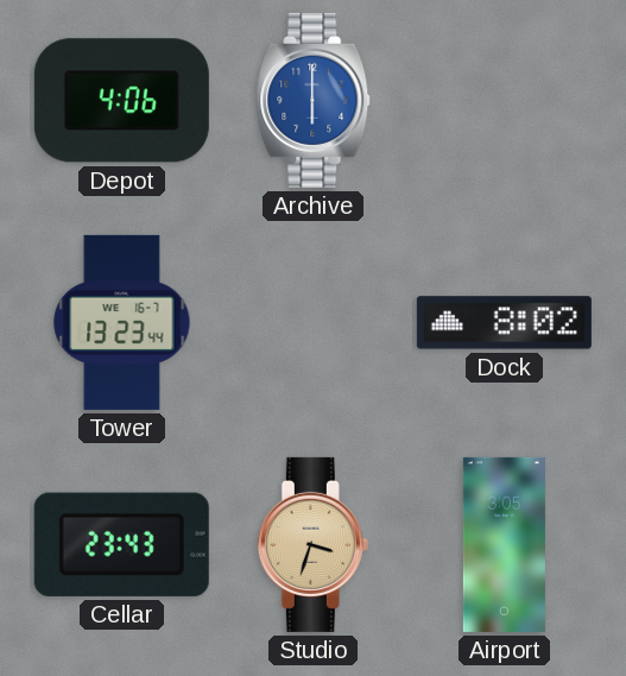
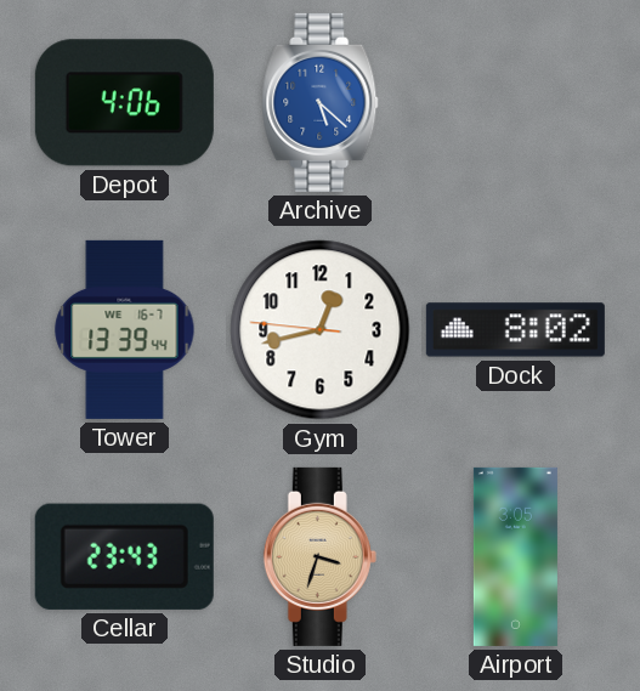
Archive: 6:00 -> 5:22 (321, 102)
Tower: 13:23 -> 13:39 (125, 329)
Gym: none -> 12:42 (321, 330)
